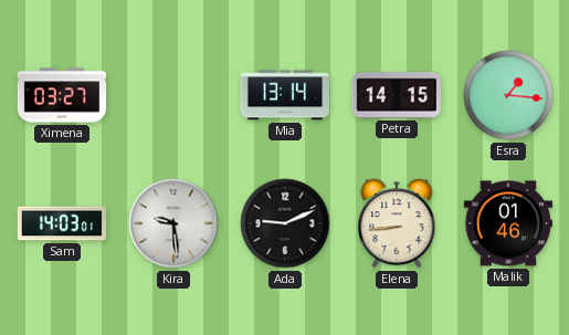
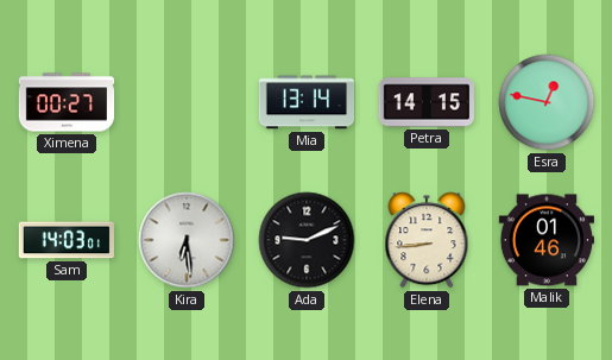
Ximena: 03:27 -> 00:27 (67, 102)
Esra: 1:16 -> 12:47 (547, 102)
Kira: 9:29 -> 6:29 (187, 240)
